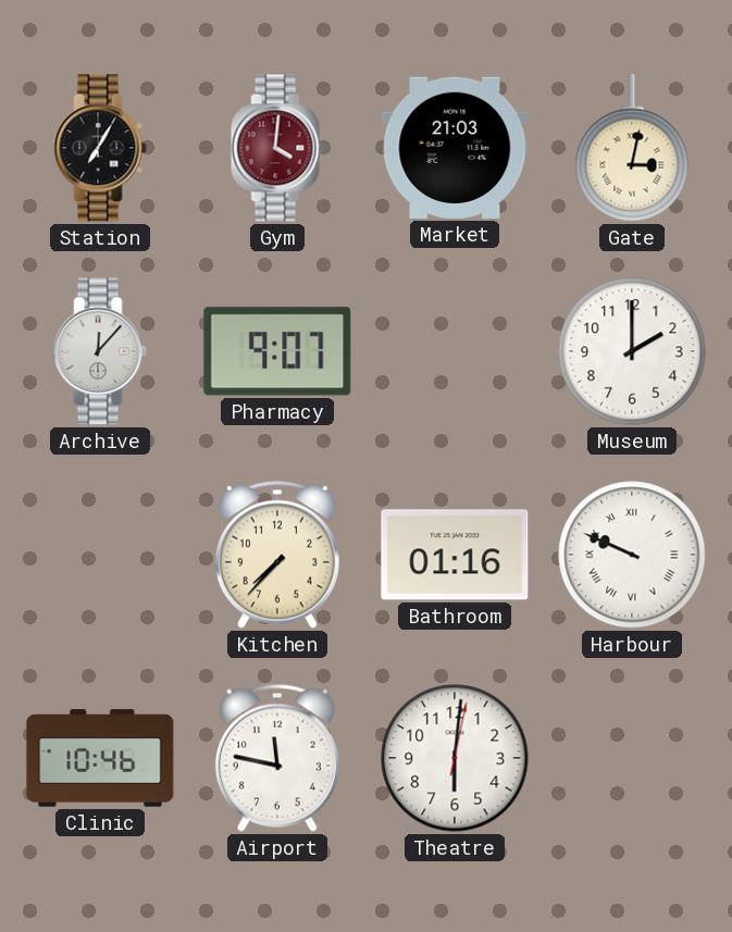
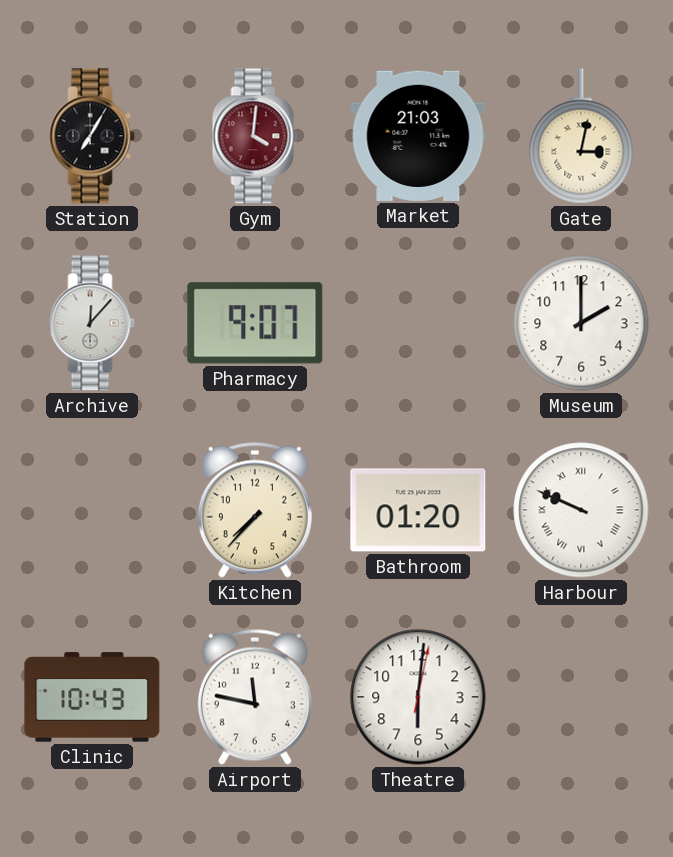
Bathroom: 01:16 -> 01:20 (418, 510)
Clinic: 10:46 -> 10:43 (92, 697)
